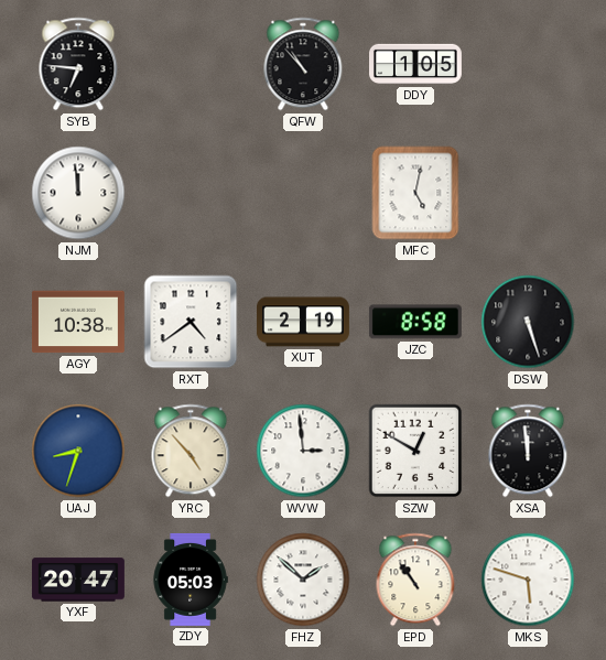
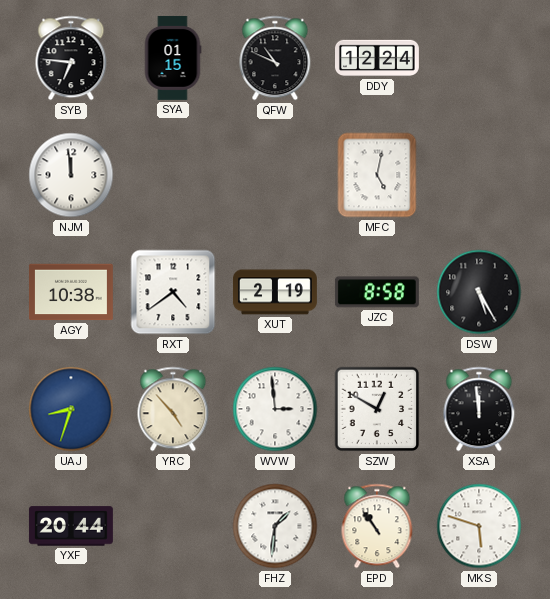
SYA: none -> 01:15 (173, 58)
QFW: 10:53 -> 10:49 (275, 58)
DDY: 1:05 -> 12:24 (378, 58)
DSW: 5:27 -> 5:25 (479, 292)
YXF: 20:47 -> 20:44 (71, 526)
ZDY: 05:03 -> none (191, 580)
FHZ: 1:52 -> 1:31 (275, 526)
